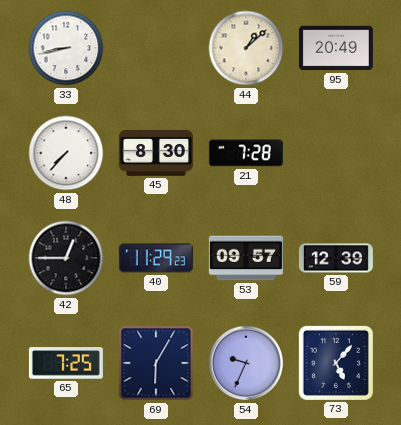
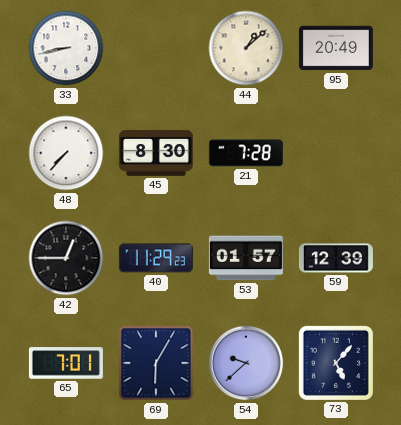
53: 09:57 -> 01:57 (246, 258)
65: 7:25 -> 7:01 (66, 363)
54: 9:34 -> 9:38 (246, 363)
